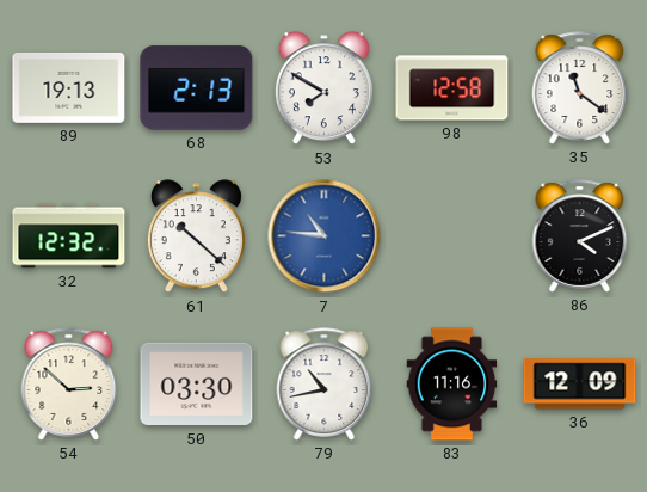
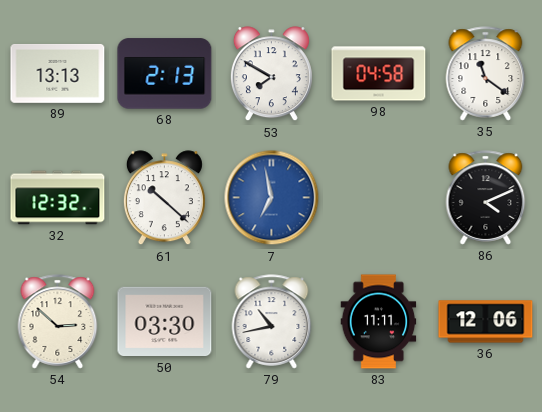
89: 19:13 -> 13:13 (58, 73)
98: 12:58 -> 04:58 (379, 74)
7: 10:46 -> 6:58 (272, 198)
83: 11:16 -> 11:11 (379, 322)
36: 12:09 -> 12:06 (486, 322)
